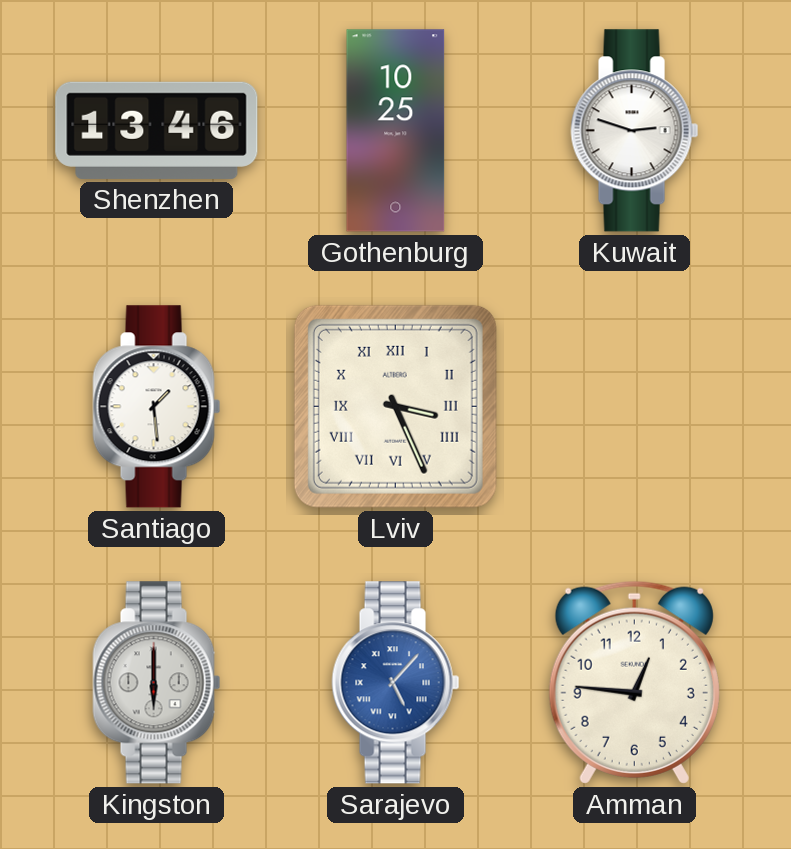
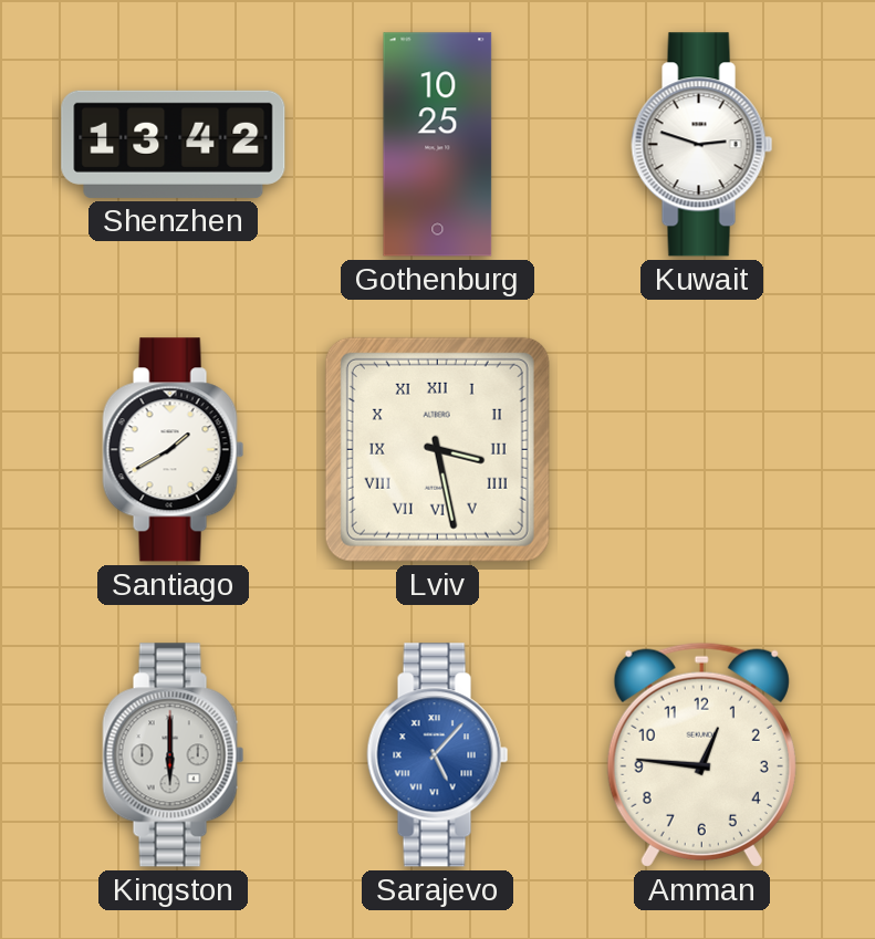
Shenzhen: 13:46 -> 13:42 (174, 144)
Santiago: 1:29 -> 1:40 (174, 450)
Lviv: 3:26 -> 3:28 (437, 449)
